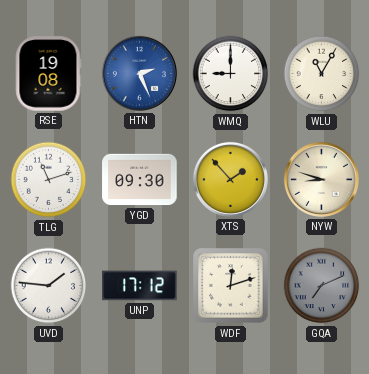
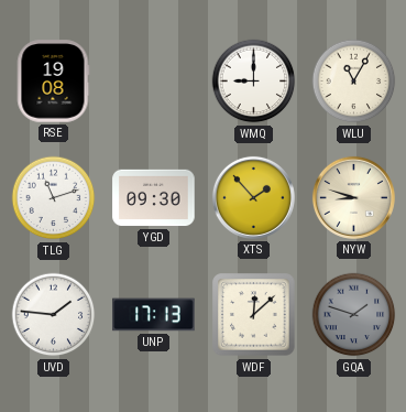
HTN: 2:26 -> none (139, 73)
UNP: 17:12 -> 17:13 (154, 315)
WDF: 12:12 -> 12:08 (254, 315)
GQA: 7:11 -> 1:48 (354, 315)
